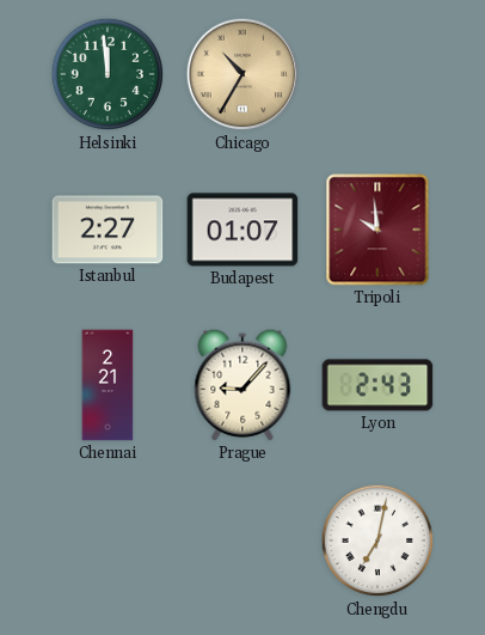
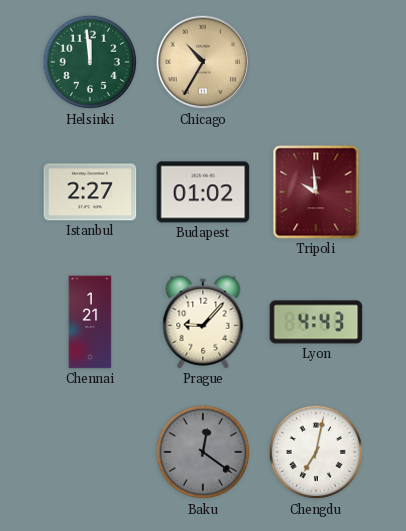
Budapest: 01:07 -> 01:02 (203, 192)
Chennai: 2:21 -> 1:21 (90, 322)
Lyon: 2:43 -> 4:43 (316, 322)
Baku: none -> 12:21 (203, 452)
